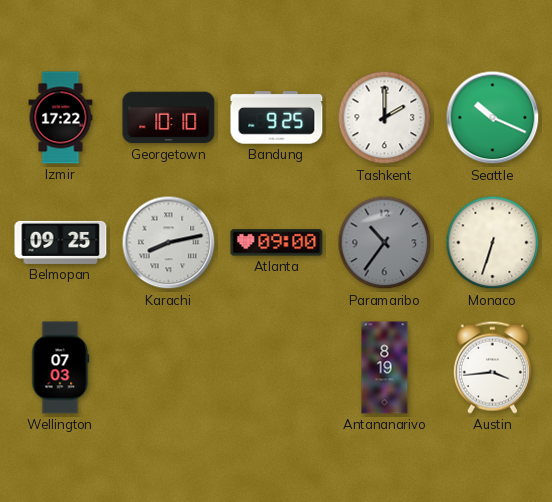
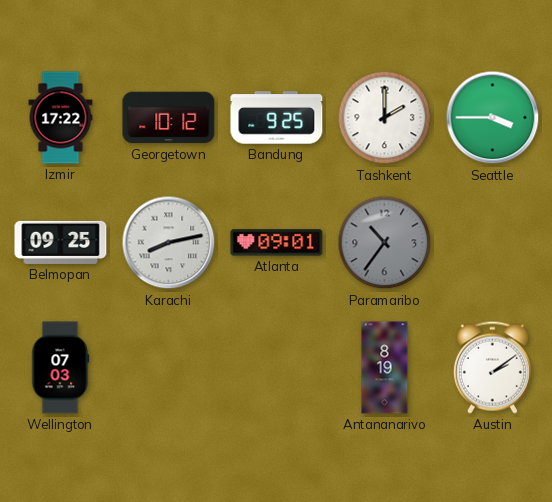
Georgetown: 10:10 -> 10:12 (169, 118)
Seattle: 10:19 -> 3:45 (493, 118)
Atlanta: 09:00 -> 09:01 (277, 243)
Monaco: 6:33 -> none (493, 243)
Austin: 3:44 -> 2:09 (492, 367)
